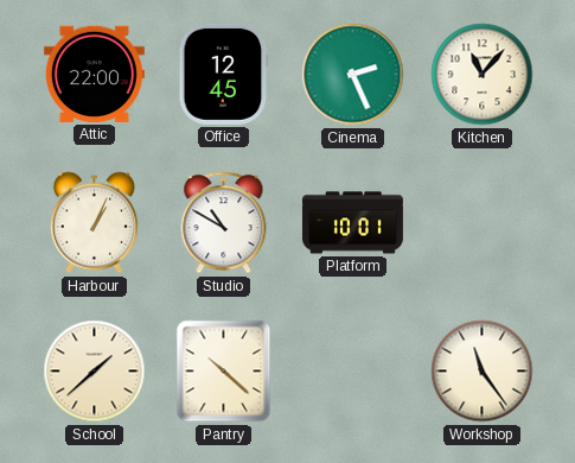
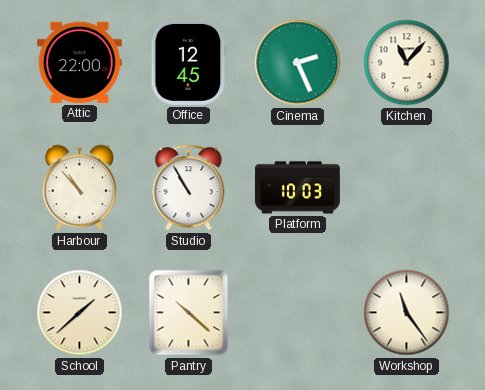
Harbour: 1:04 -> 10:53 (79, 188)
Studio: 10:50 -> 10:55 (189, 188)
Platform: 10:01 -> 10:03 (297, 188)
